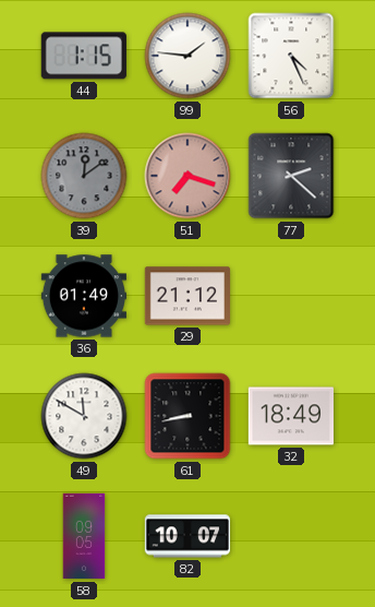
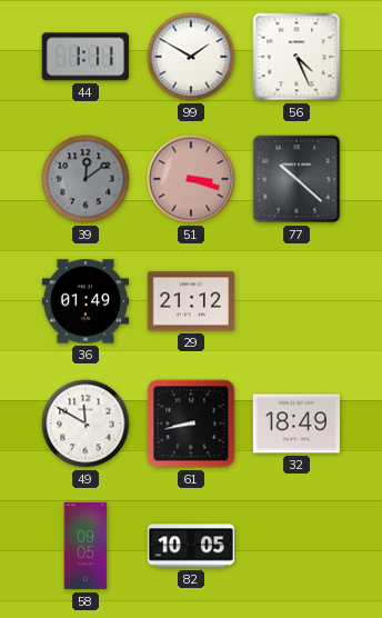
44: 1:15 -> 1:11 (86, 57)
99: 1:46 -> 1:50 (191, 57)
51: 7:18 -> 3:18 (191, 179)
77: 2:22 -> 10:22 (296, 179)
82: 10:07 -> 10:05 (190, 546)
